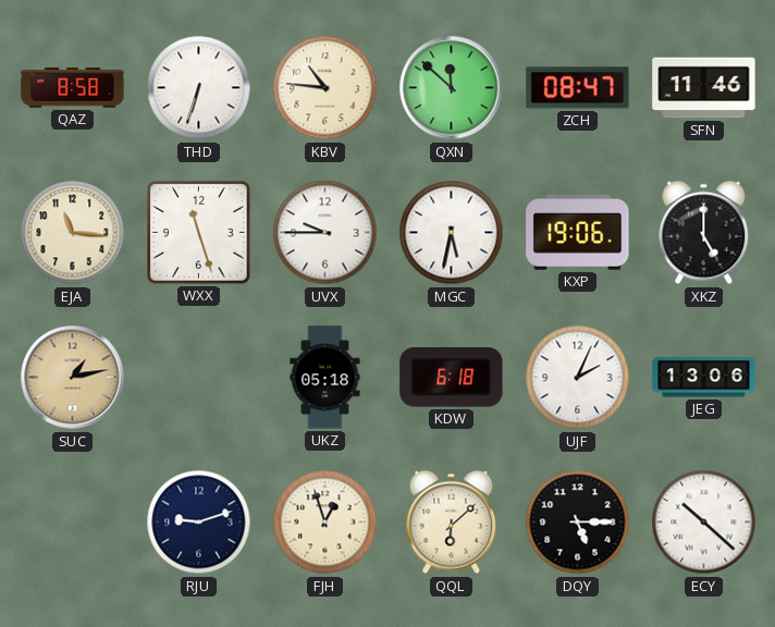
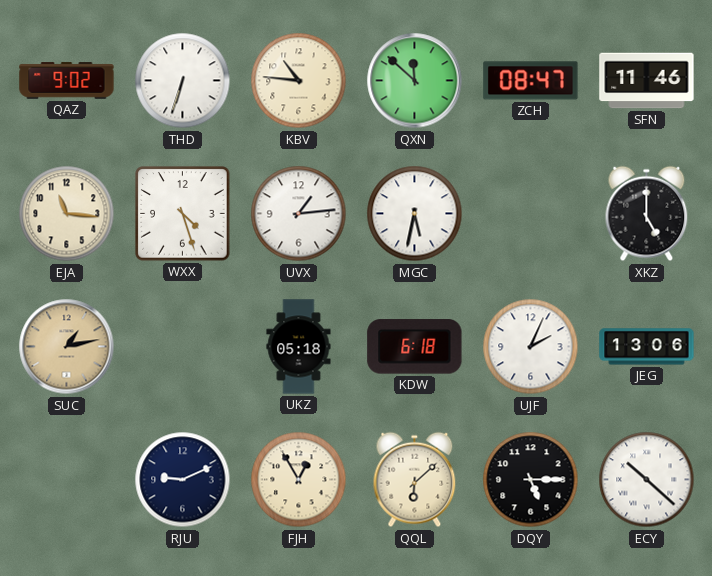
QAZ: 8:58 -> 9:02 (67, 81)
WXX: 11:27 -> 4:27 (183, 214)
UVX: 9:45 -> 1:14 (299, 214)
KXP: 19:06 -> none (578, 232)
RJU: 9:12 -> 9:11 (183, 480)
FJH: 12:57 -> 12:55 (299, 480)
